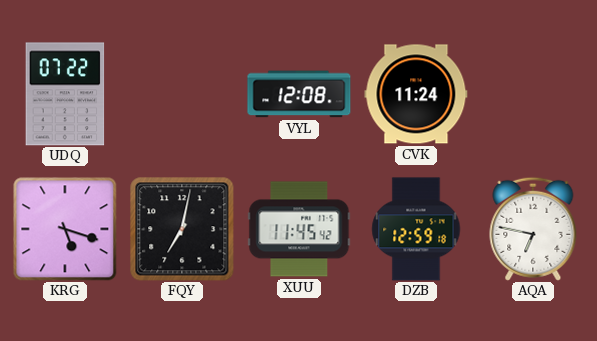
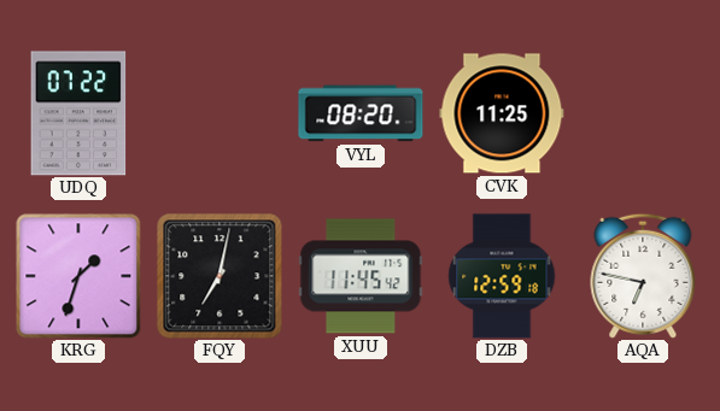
VYL: 12:08 -> 08:20 (361, 113)
CVK: 11:24 -> 11:25 (502, 113)
KRG: 5:18 -> 1:33 (78, 276)
